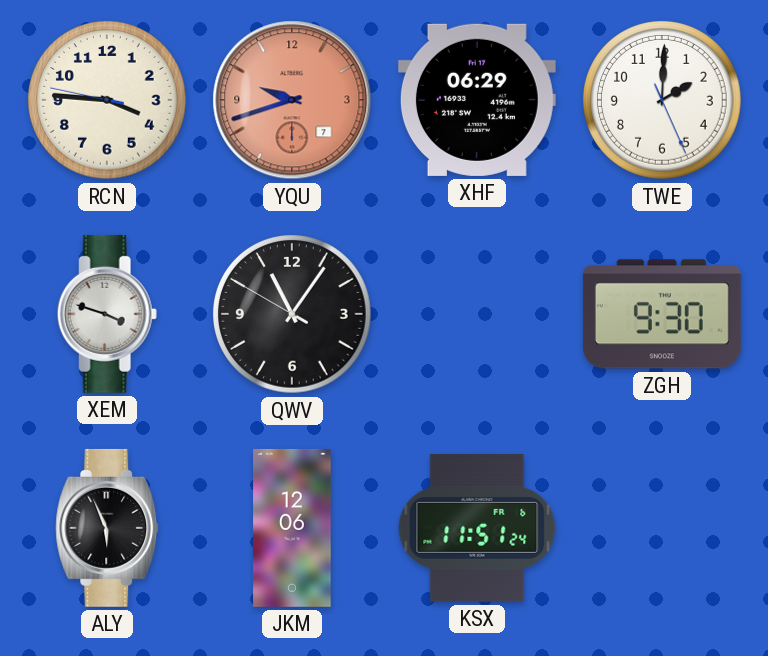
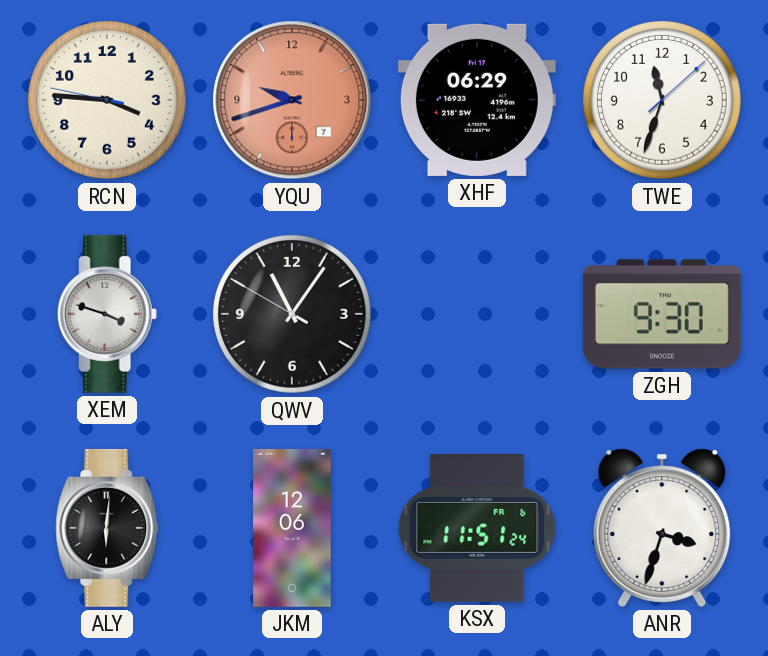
TWE: 2:00 -> 11:33 (663, 101)
ALY: 5:56 -> 6:01 (107, 528)
ANR: none -> 3:33 (662, 528)
